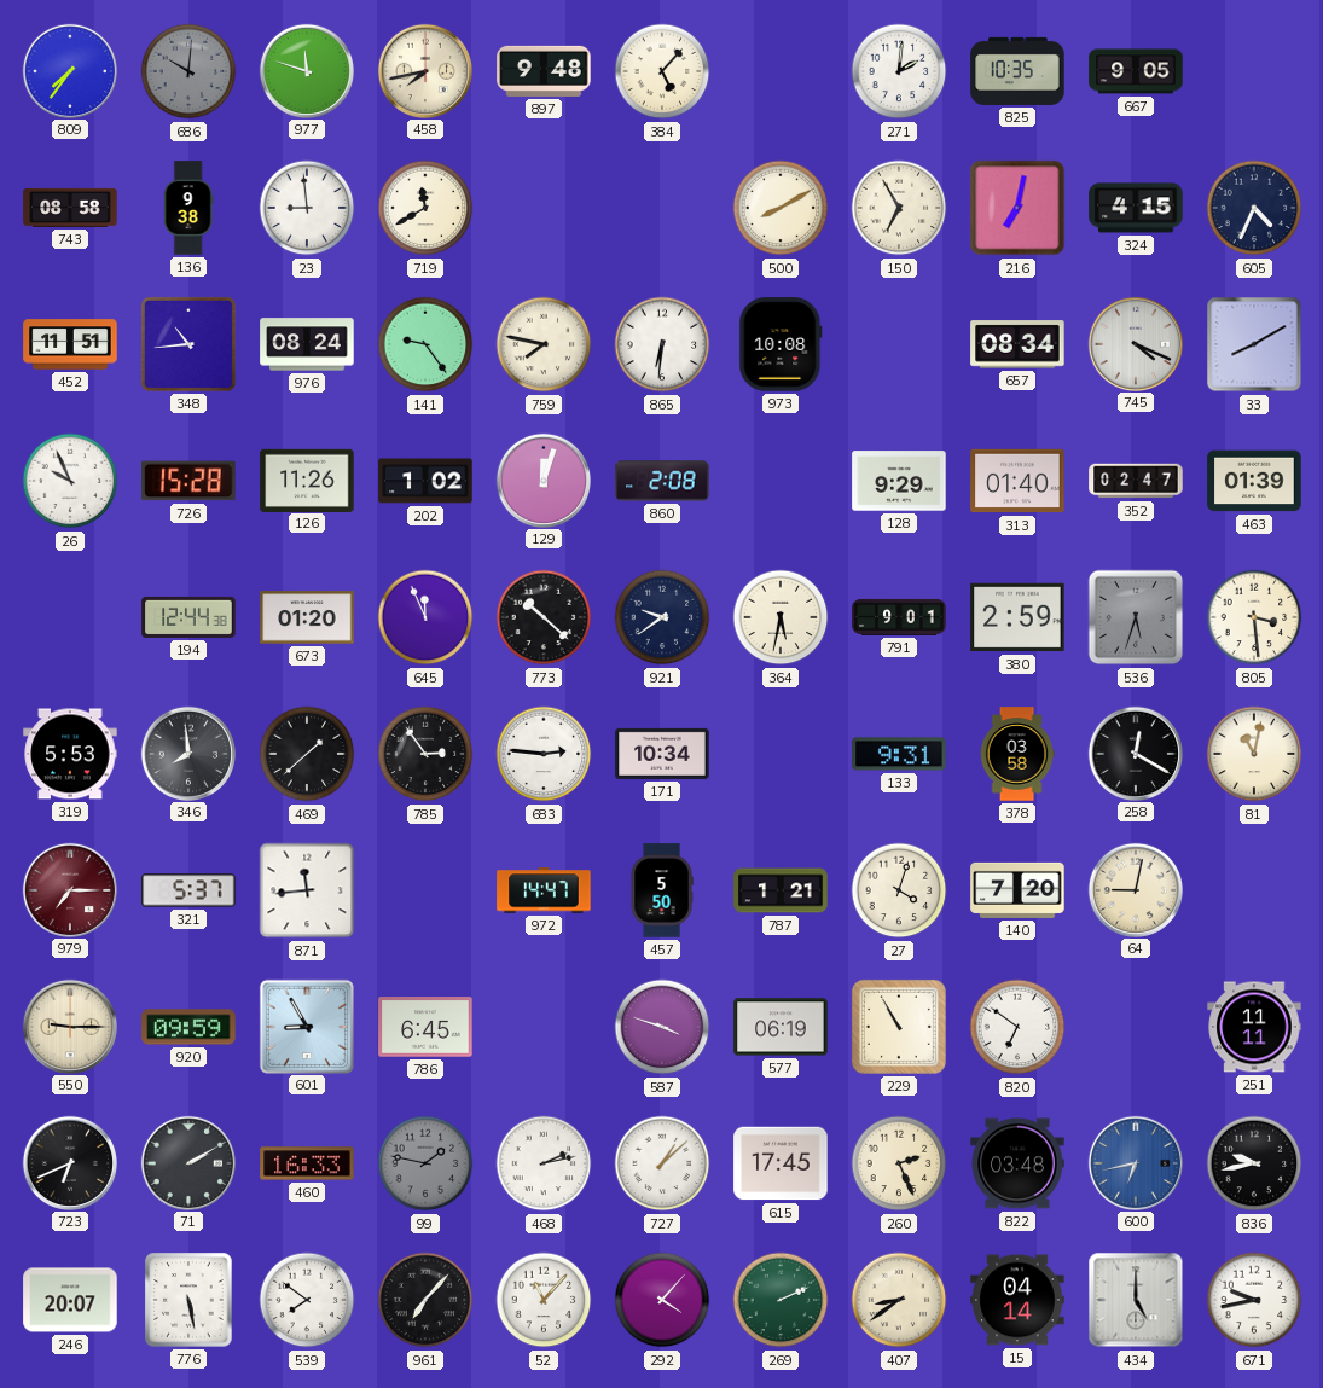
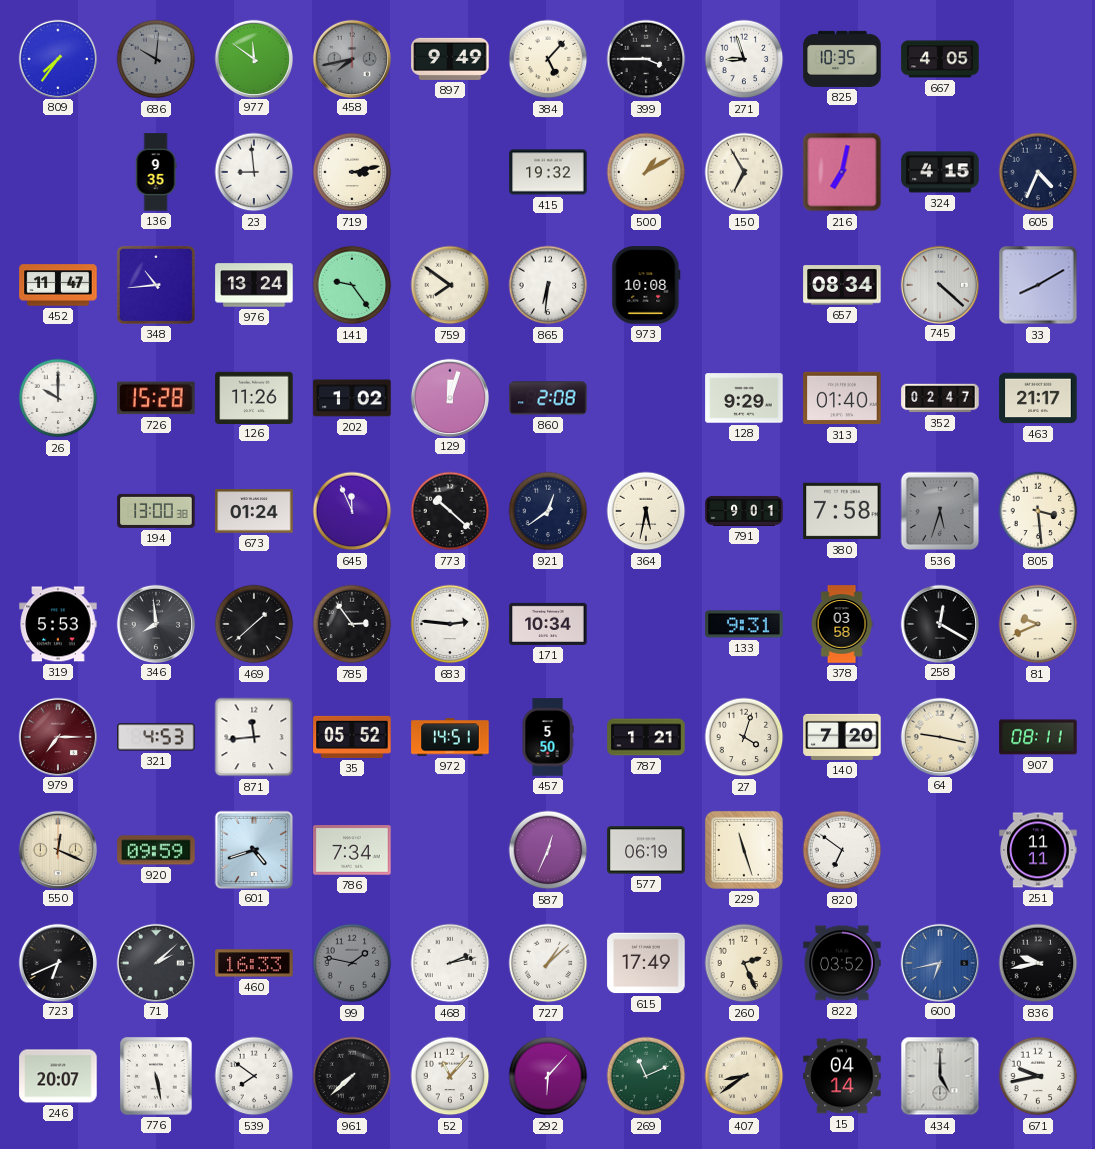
977: 11:48 -> 11:51 (253, 58)
458 dial: cream -> grey (351, 58)
897: 9:48 -> 9:49 (450, 59)
399: none -> 3:45 (646, 59)
271: 2:01 -> 8:57 (744, 59)
667: 9:05 -> 4:05 (940, 59)
743: 08:58 -> none (70, 208)
136: 9:38 -> 9:35 (156, 172)
719: 11:40 -> 3:13 (352, 172)
415: none -> 19:32 (548, 172)
500: 8:10 -> 1:10 (646, 172)
452: 11:51 -> 11:47 (58, 285)
976: 08:24 -> 13:24 (254, 285)
759: 7:47 -> 7:51 (450, 285)
745: 4:19 -> 4:22 (939, 284)
26: 9:56 -> 10:00 (58, 398)
463: 01:39 -> 21:17 (1038, 398)
194: 12:44 -> 13:00 (156, 511)
673: 01:20 -> 01:24 (254, 511)
921: 9:39 -> 12:39 (548, 511)
380: 2:59 -> 7:58 (842, 511)
81: 11:02 -> 9:41 (1038, 624)
321: 5:37 -> 4:53 (156, 737)
35: none -> 05:52 (352, 737)
972: 14:47 -> 14:51 (450, 737)
64: 9:02 -> 9:17 (939, 736)
907: none -> 08:11 (1038, 737)
550: 9:15 -> 12:19 (57, 849)
601: 8:55 -> 4:42 (253, 849)
786: 6:45 -> 7:34 (352, 850)
587: 3:48 -> 12:34 (548, 850)
229: 10:55 -> 11:27 (744, 850)
71: 2:10 -> 2:08 (155, 962)
615: 17:45 -> 17:49 (646, 963)
822: 03:48 -> 03:52 (842, 963)
961: 7:07 -> 7:38 (352, 1076)
292: 4:07 -> 6:07 (548, 1076)
269: 2:11 -> 11:11 (646, 1076)
